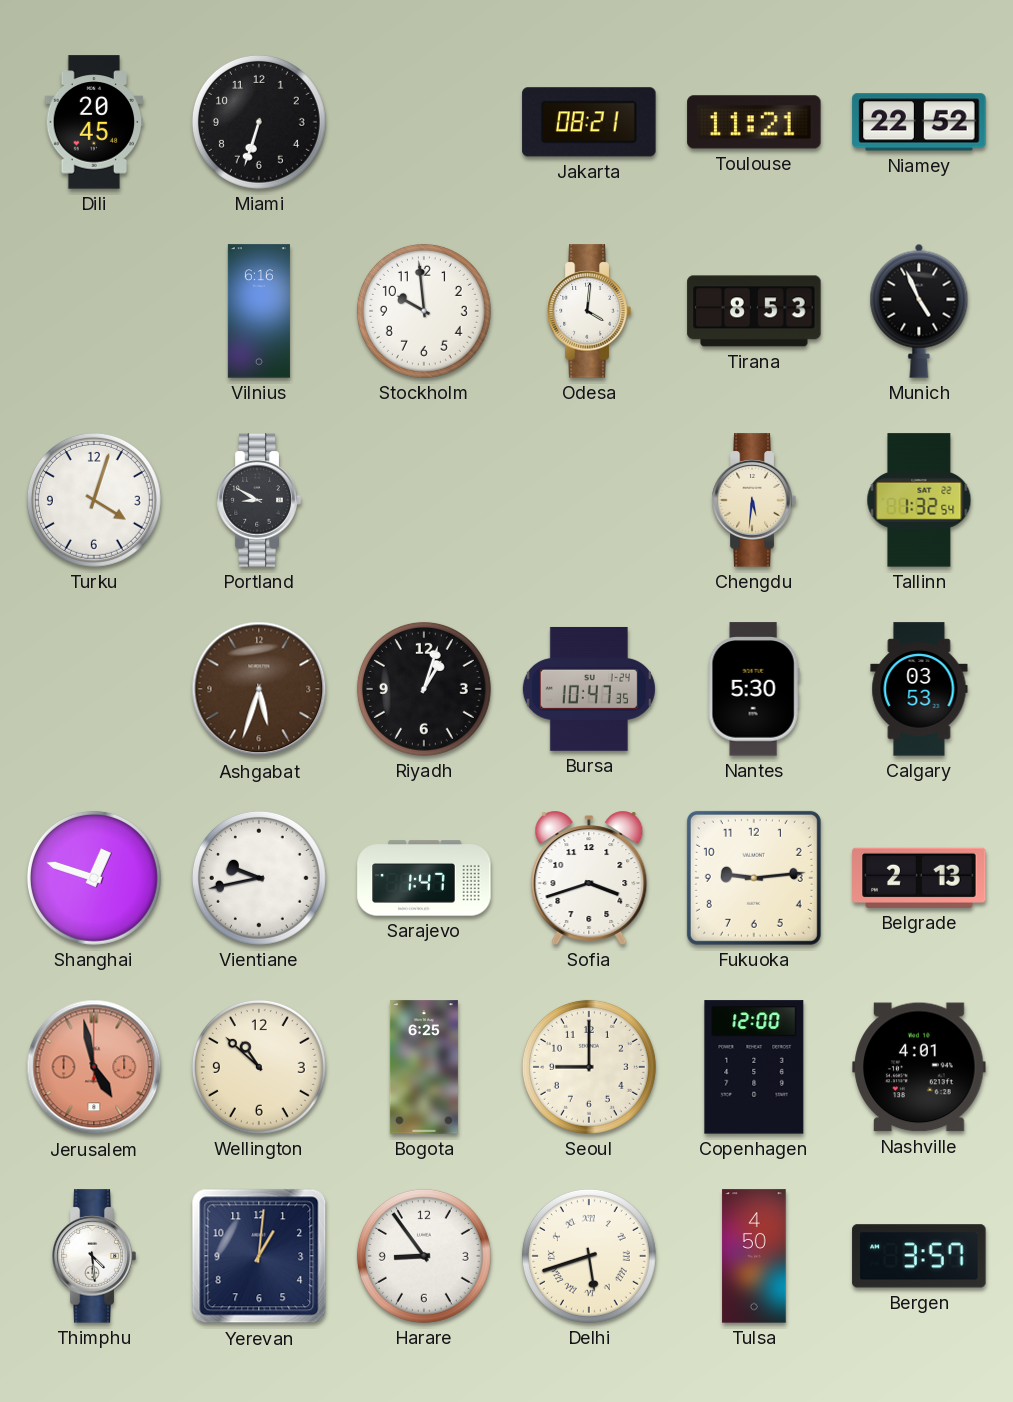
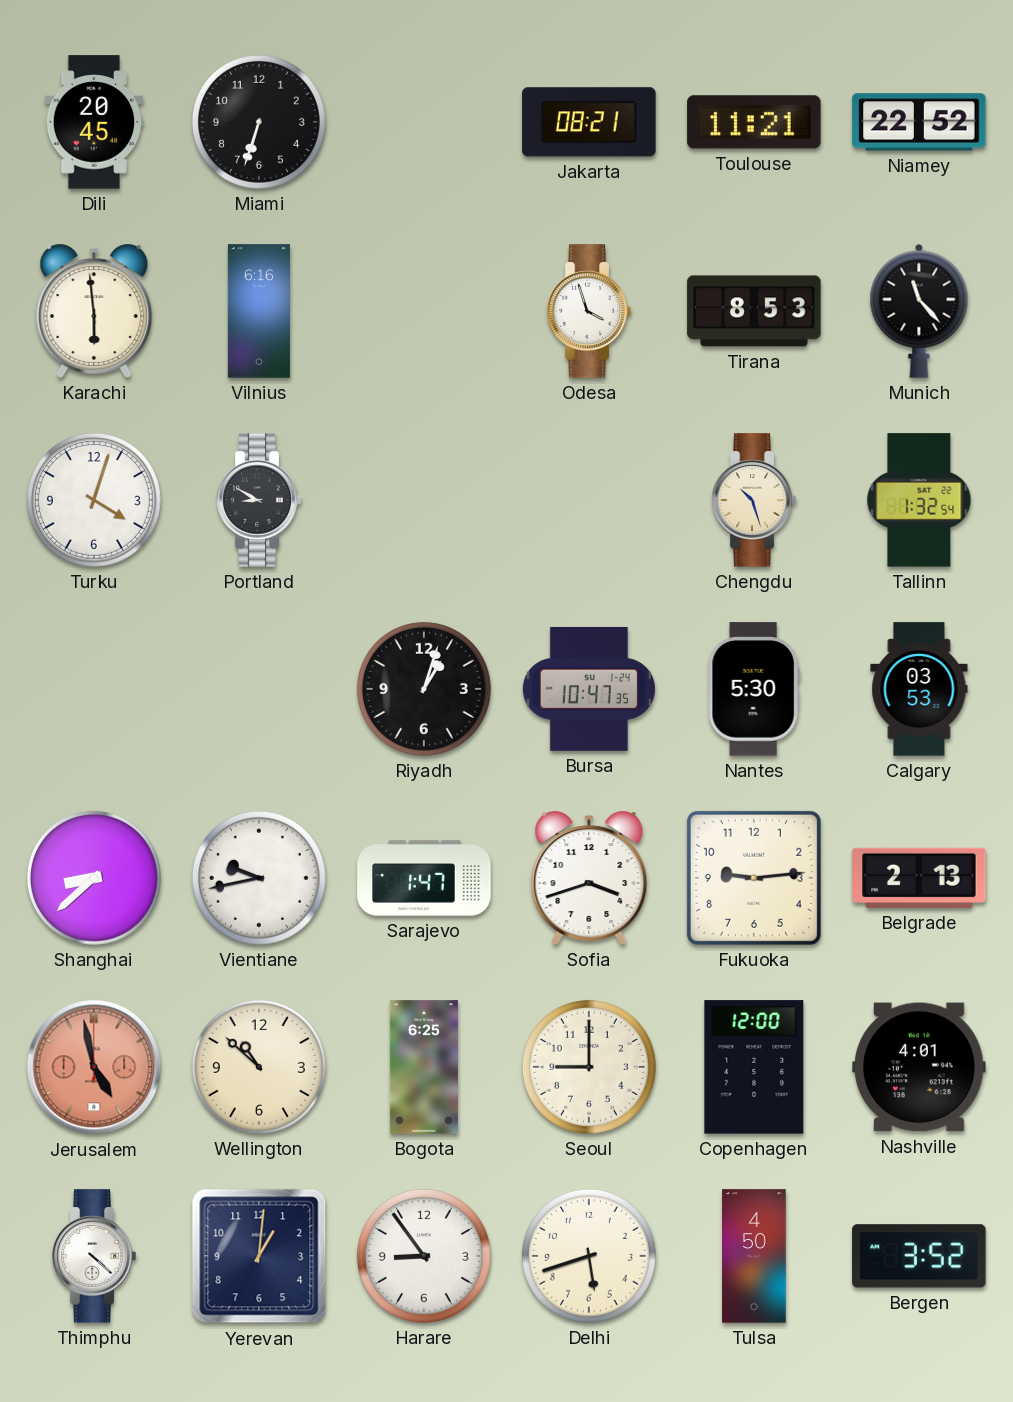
Karachi: none -> 5:59 (94, 311)
Stockholm: 9:59 -> none (424, 311)
Odesa: 4:01 -> 3:57 (589, 311)
Munich: 4:56 -> 11:23 (919, 311)
Chengdu: 5:31 -> 10:27 (754, 500)
Ashgabat: 5:33 -> none (259, 689)
Shanghai: 12:48 -> 8:38 (94, 878)
Thimphu: 4:29 -> 4:22 (94, 1256)
Delhi numerals: Roman -> Arabic (589, 1256)
Bergen: 3:57 -> 3:52 (919, 1256)
